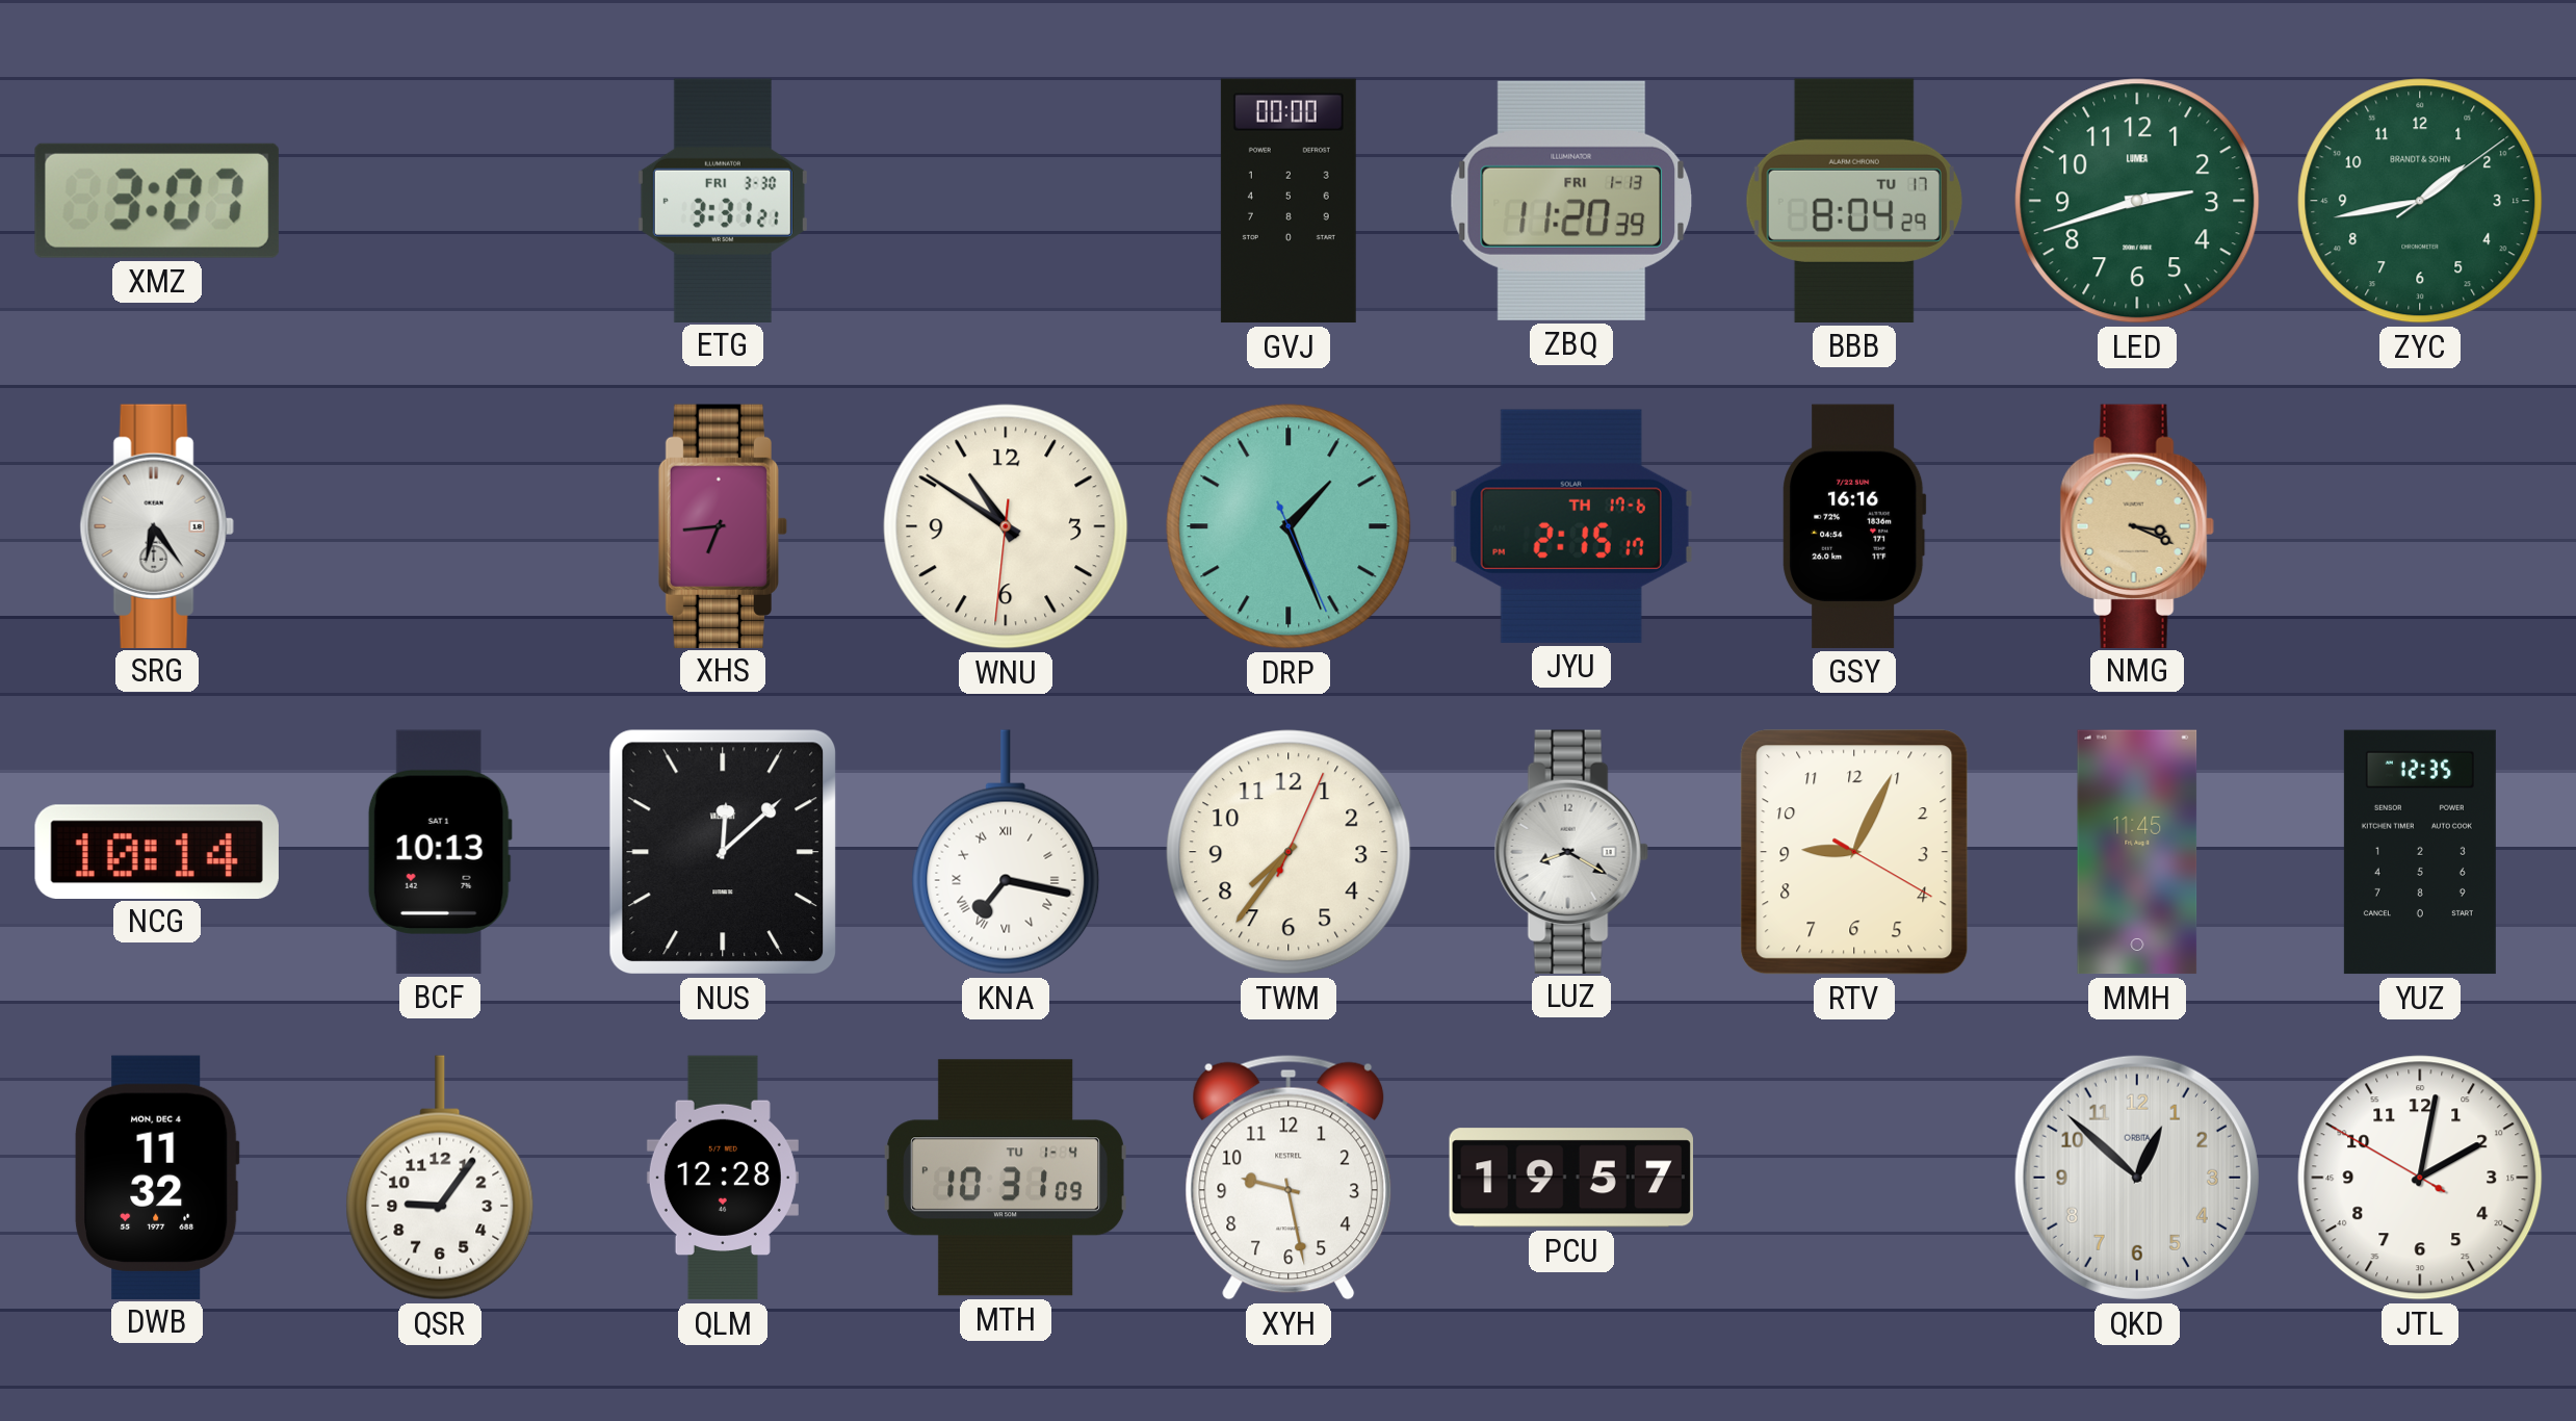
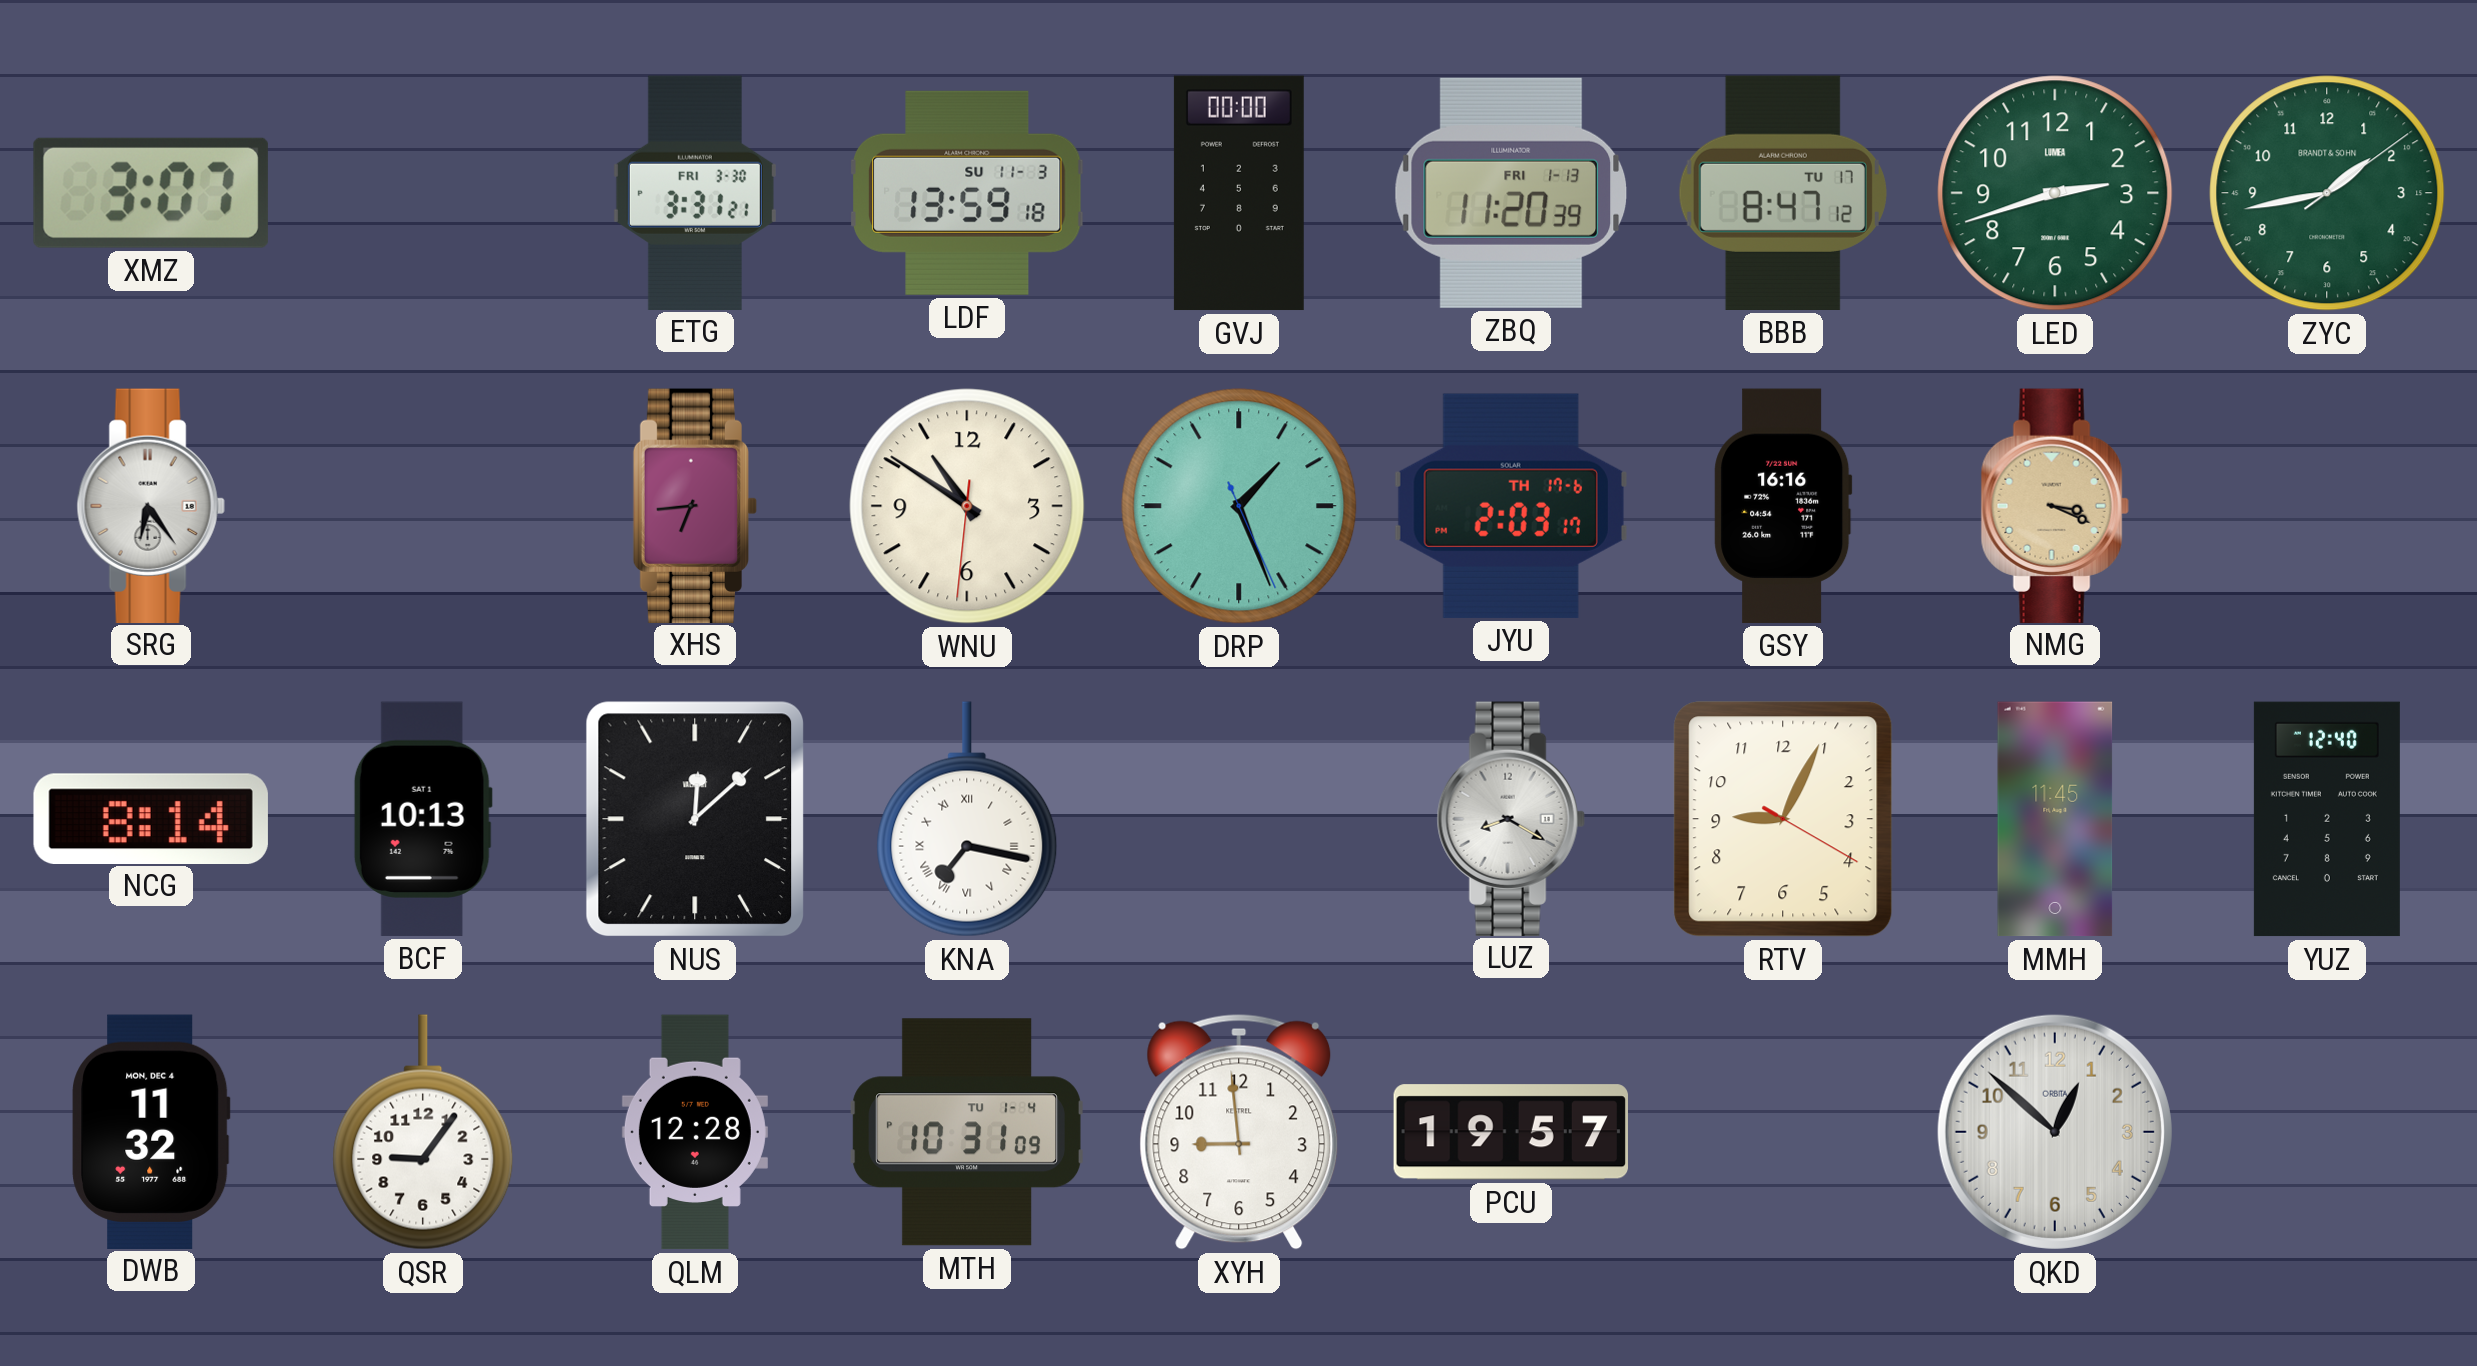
LDF: none -> 13:59 (968, 193)
BBB: 8:04 -> 8:47 (1783, 193)
JYU: 2:15 -> 2:03 (1511, 506)
NCG: 10:14 -> 8:14 (151, 818)
TWM: 7:36 -> none (1289, 852)
YUZ: 12:35 -> 12:40 (2327, 819)
XYH: 9:28 -> 8:59 (1239, 1132)
JTL: 2:01 -> none (2420, 1178)
